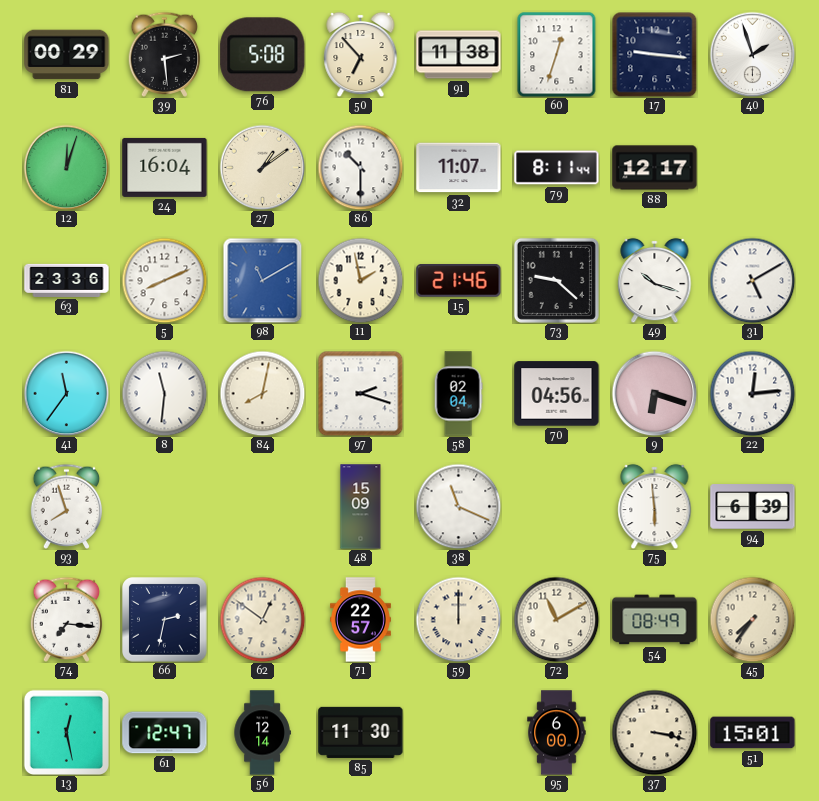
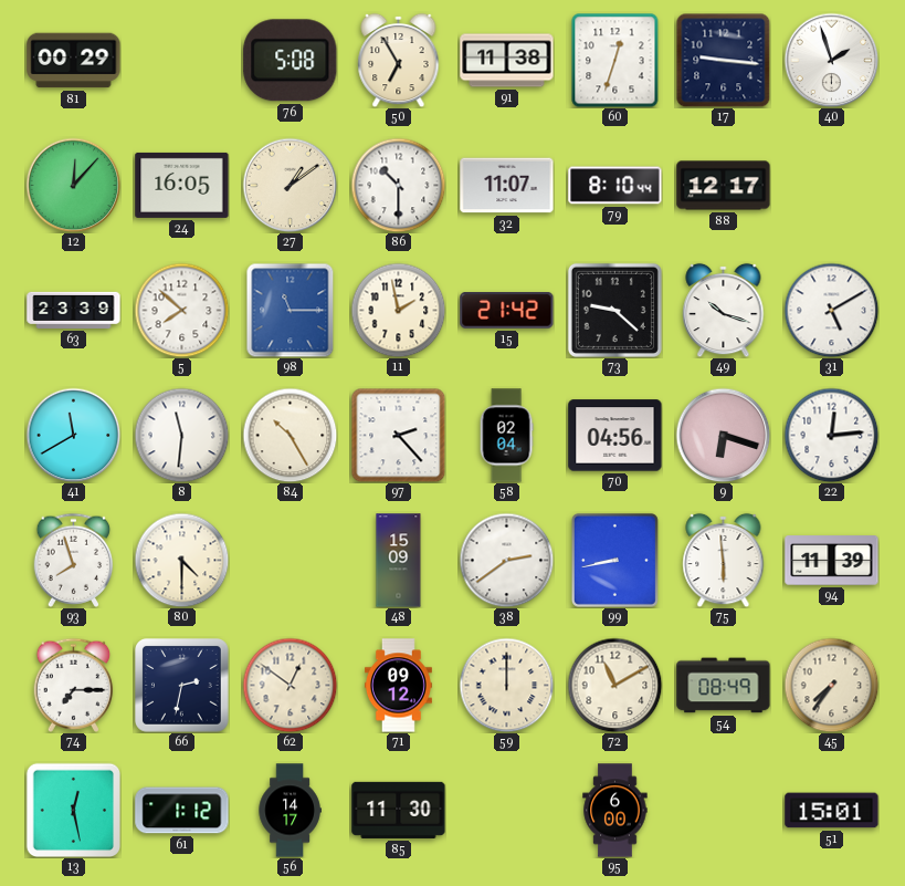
39: 2:29 -> none (165, 54)
50: 6:53 -> 6:55 (399, 60)
12: 12:03 -> 12:07 (73, 185)
24: 16:04 -> 16:05 (182, 185)
79: 8:11 -> 8:10 (615, 186)
63: 23:36 -> 23:39 (74, 310)
5: 8:11 -> 7:52 (181, 310)
98: 11:10 -> 11:15 (291, 310)
15: 21:46 -> 21:42 (507, 311)
41: 11:36 -> 11:40 (73, 435)
84: 8:02 -> 10:25 (290, 435)
97: 2:18 -> 2:23 (398, 435)
80: none -> 4:30 (181, 560)
38: 11:19 -> 2:39 (506, 560)
99: none -> 8:43 (614, 560)
94: 6:39 -> 11:39 (832, 561)
74: 7:16 -> 7:15 (74, 685)
71: 22:57 -> 09:12 (398, 686)
61: 12:47 -> 1:12 (182, 811)
56: 12:14 -> 14:17 (290, 811)
37: 3:17 -> none (654, 732)
